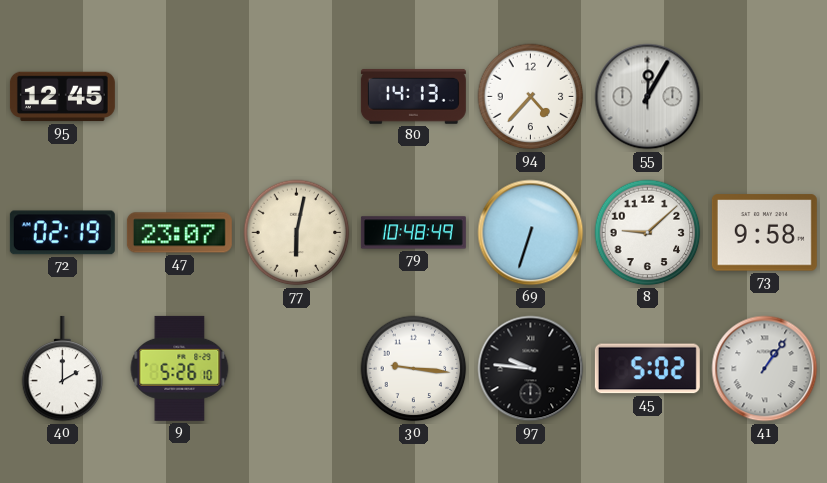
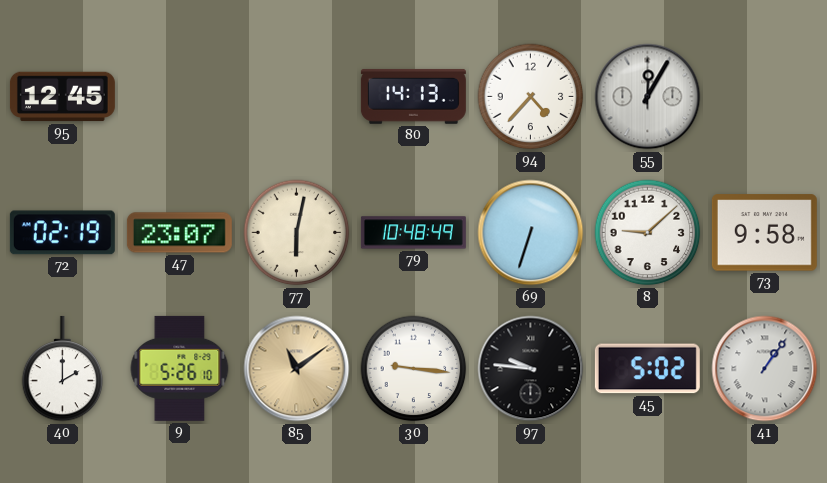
85: none -> 11:09 (297, 369)
